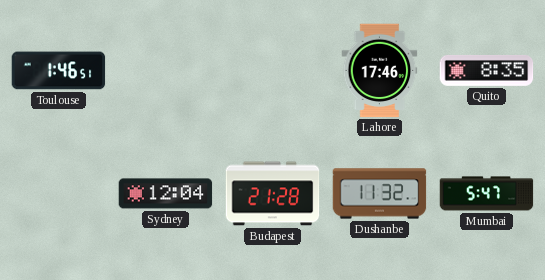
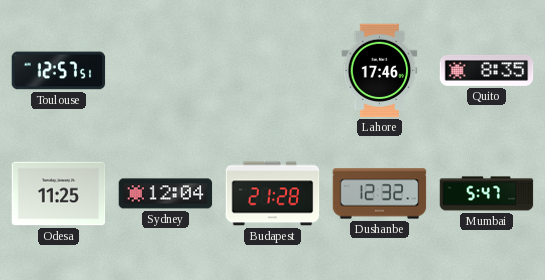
Toulouse: 1:46 -> 12:57 (59, 71)
Odesa: none -> 11:25 (59, 194)
Dushanbe: 11:32 -> 12:32 (380, 194)
